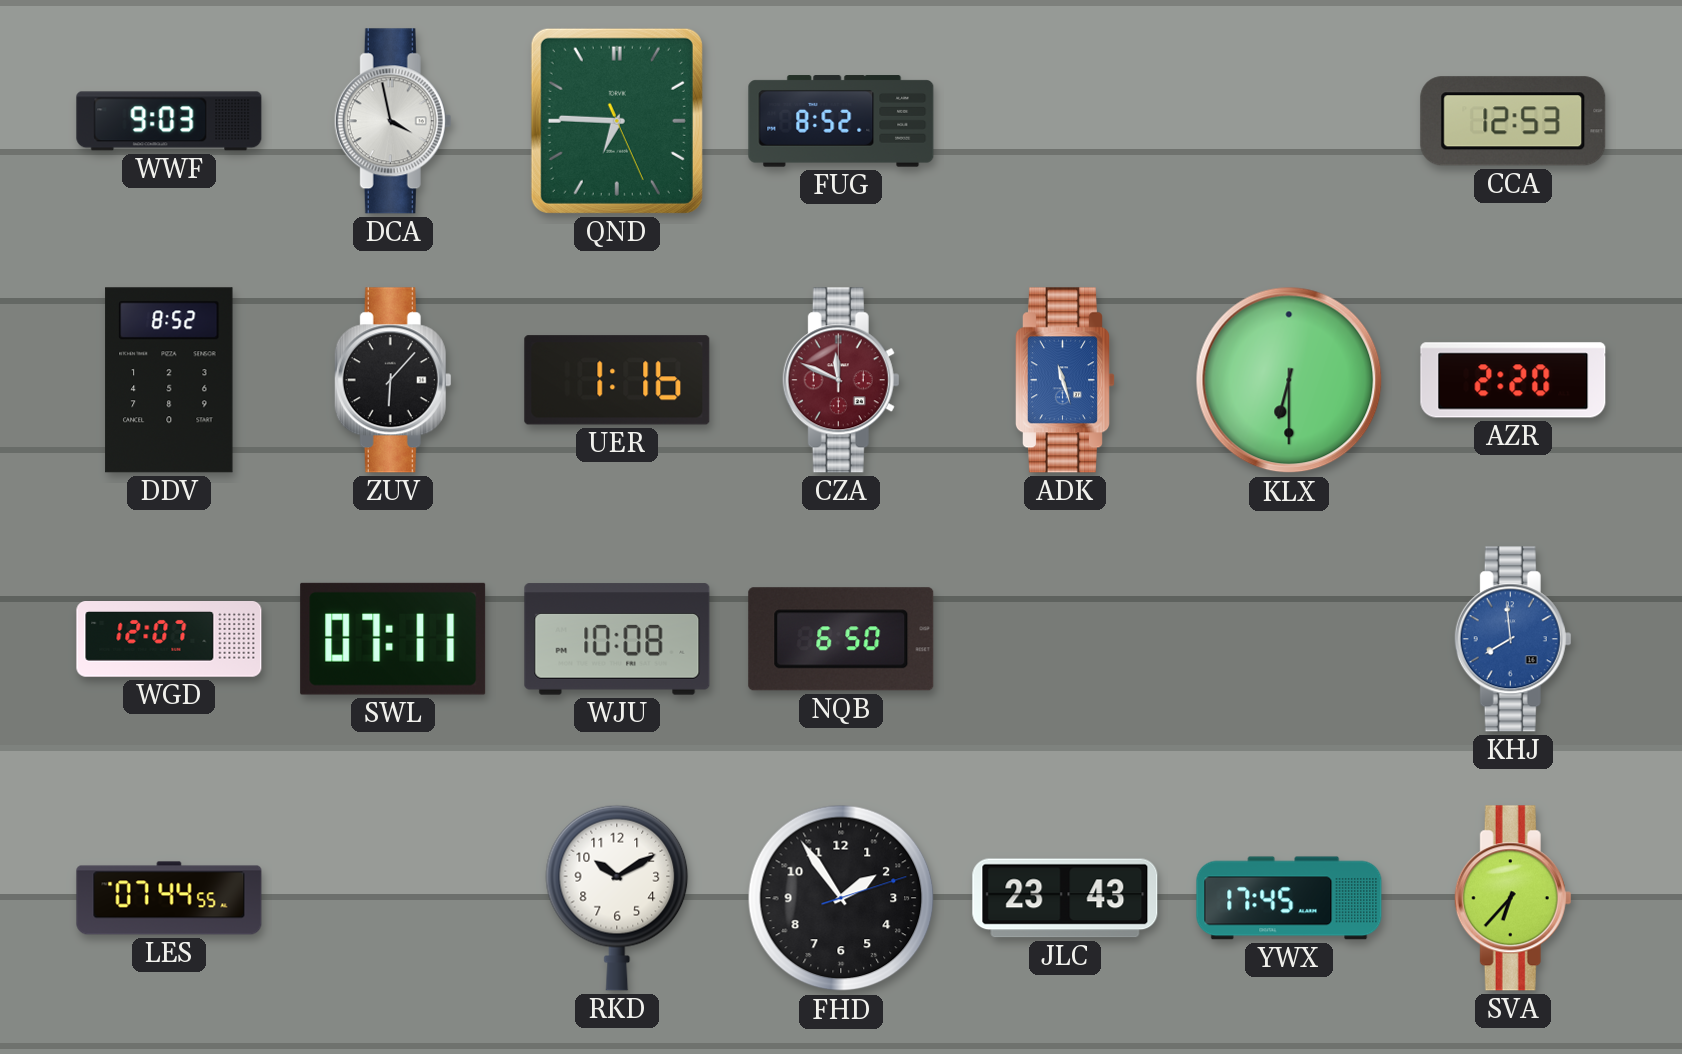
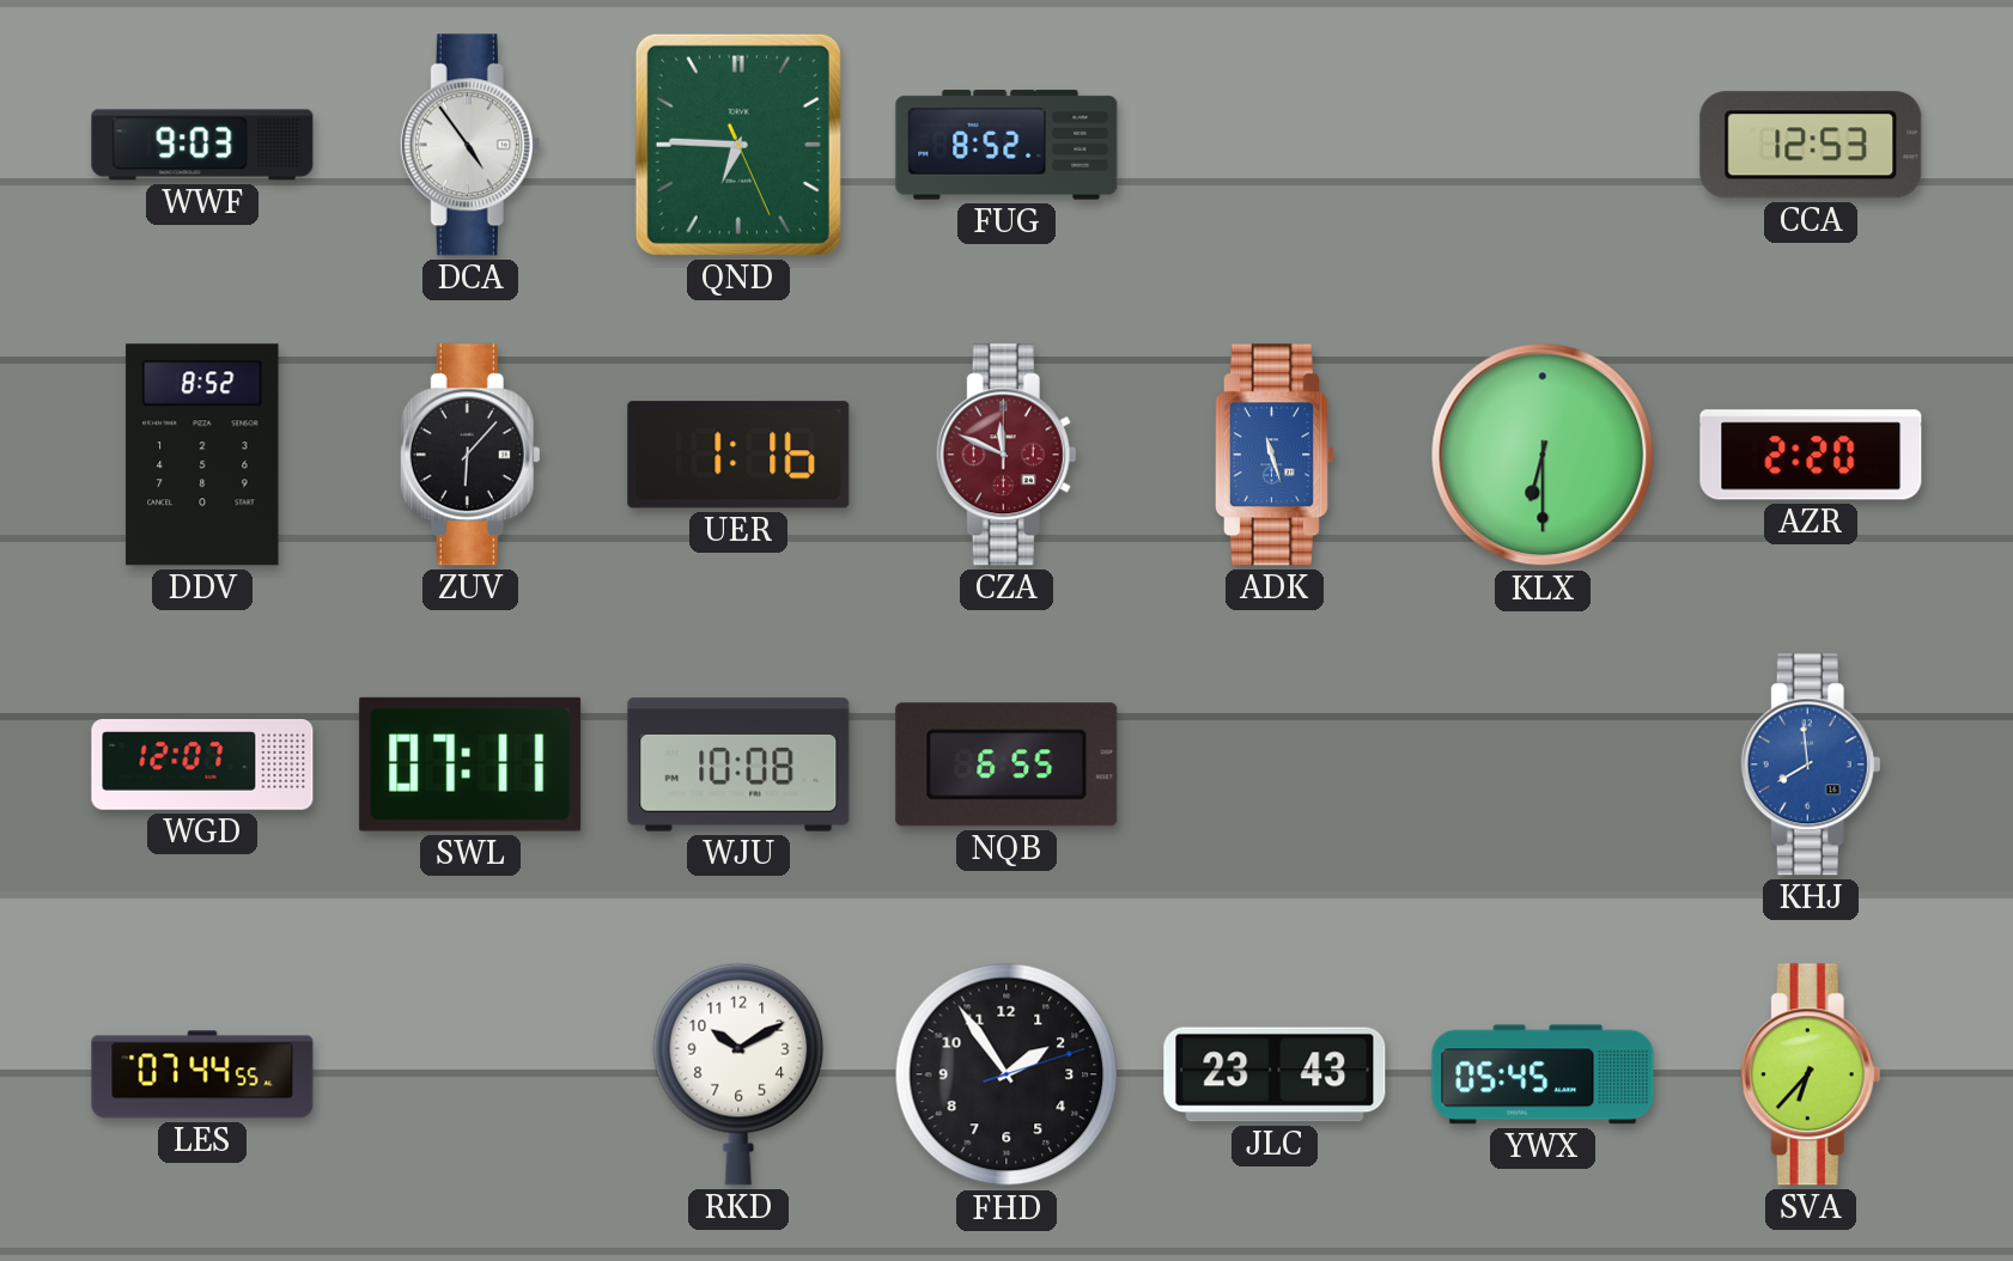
DCA: 3:58 -> 4:54 (470, 145)
NQB: 6:50 -> 6:55 (1007, 764)
YWX: 17:45 -> 05:45 (1543, 1074)
